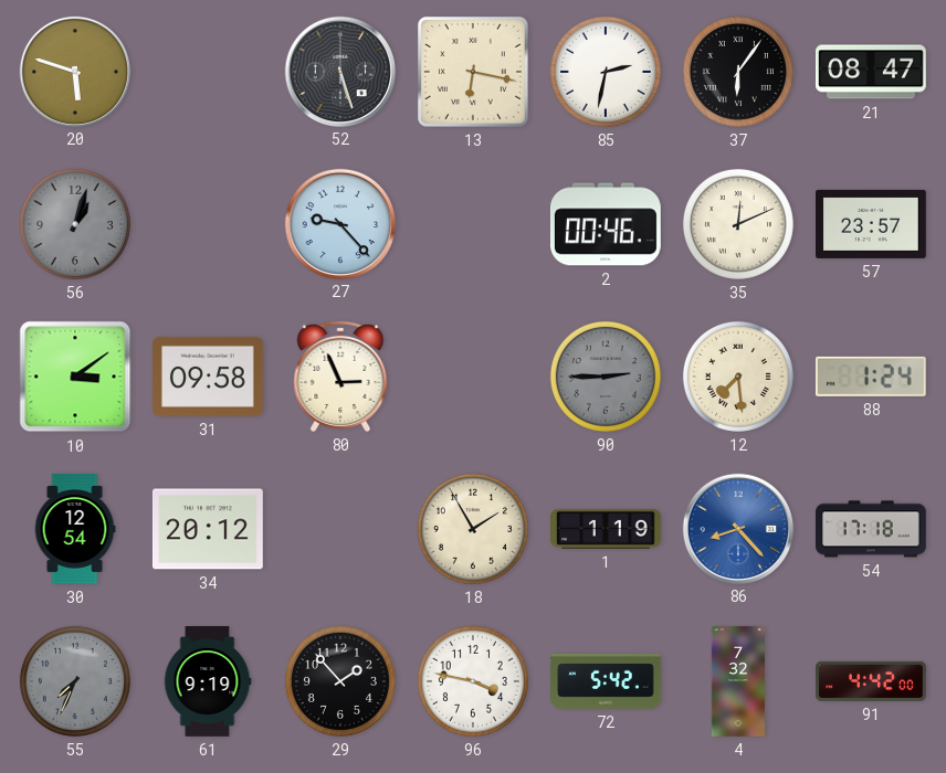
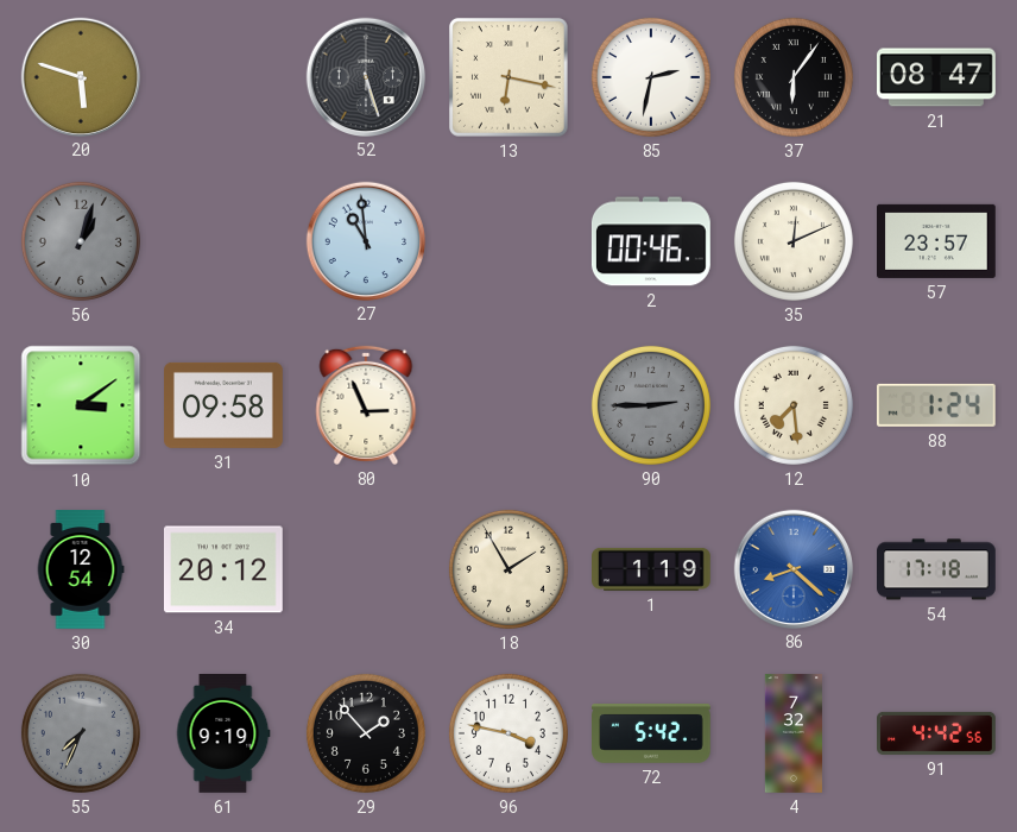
27: 9:23 -> 10:59 (365, 240)
86: 8:23 -> 8:22 (792, 568)
91: 4:42:00 -> 4:42:56 (936, 733)
